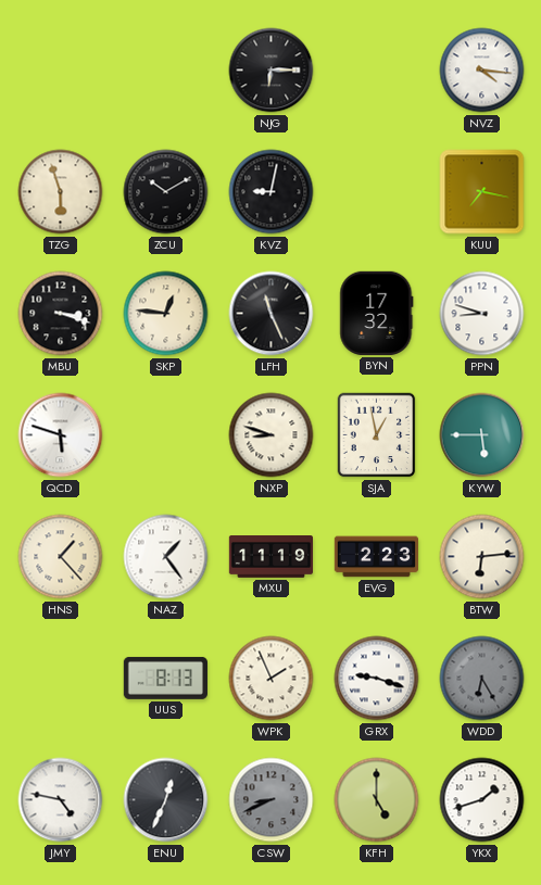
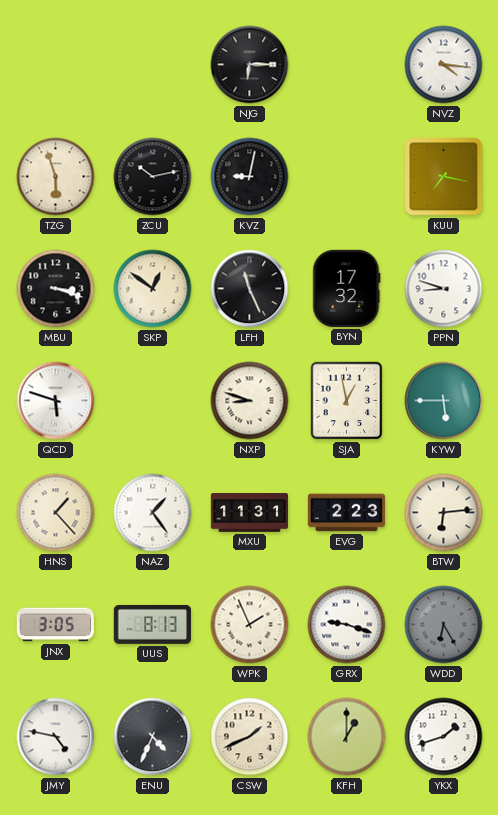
ZCU: 10:10 -> 10:13 (153, 177)
SKP: 12:46 -> 12:51 (153, 289)
MXU: 11:19 -> 11:31 (249, 513)
JNX: none -> 3:05 (55, 625)
ENU: 12:34 -> 4:34 (153, 737)
CSW: 8:41 -> 1:41 (250, 737)
CSW dial: grey -> cream (250, 737)
KFH: 5:00 -> 1:00 (347, 737)
